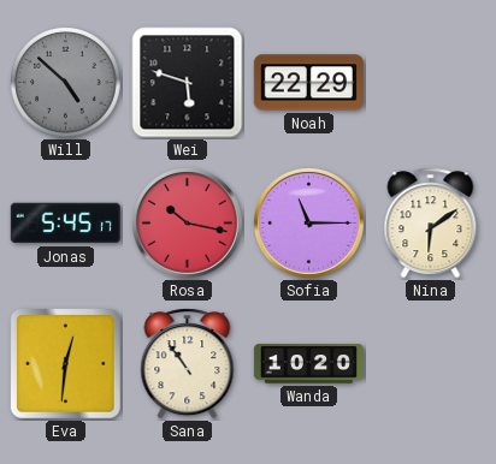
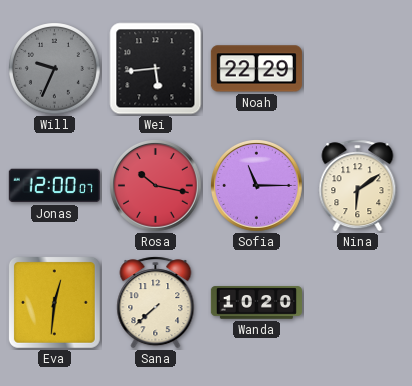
Will: 4:52 -> 9:34 (55, 69)
Wei: 5:48 -> 5:44 (156, 69)
Jonas: 5:45 -> 12:00 (54, 186)
Sana: 10:54 -> 7:38 (156, 303)
